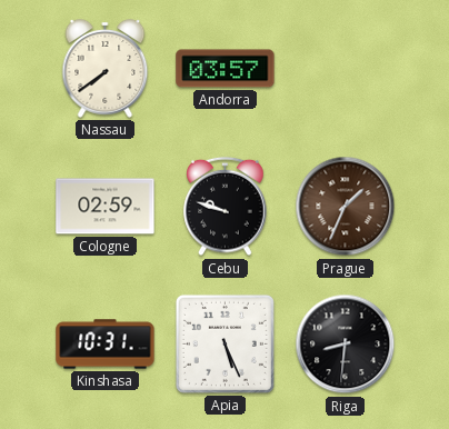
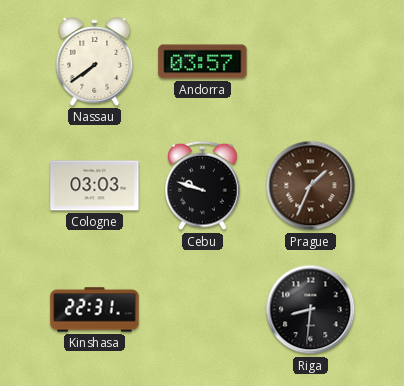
Cologne: 02:59 -> 03:03 (95, 186)
Kinshasa: 10:31 -> 22:31 (95, 310)
Apia: 5:26 -> none (225, 343)
